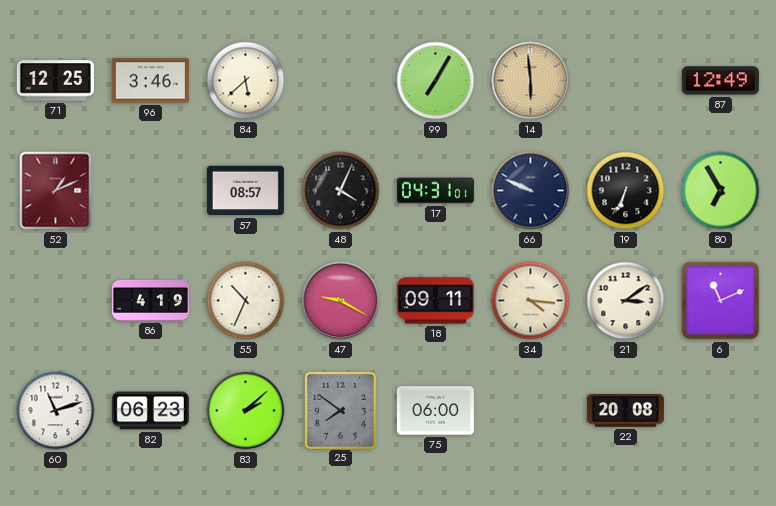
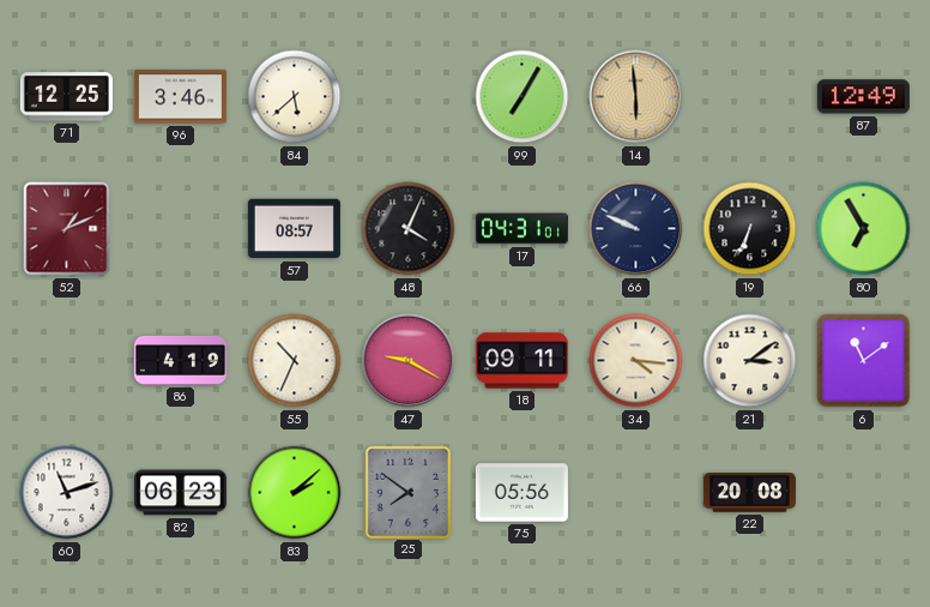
6: 11:11 -> 11:09 (864, 361)
75: 06:00 -> 05:56 (521, 493)
